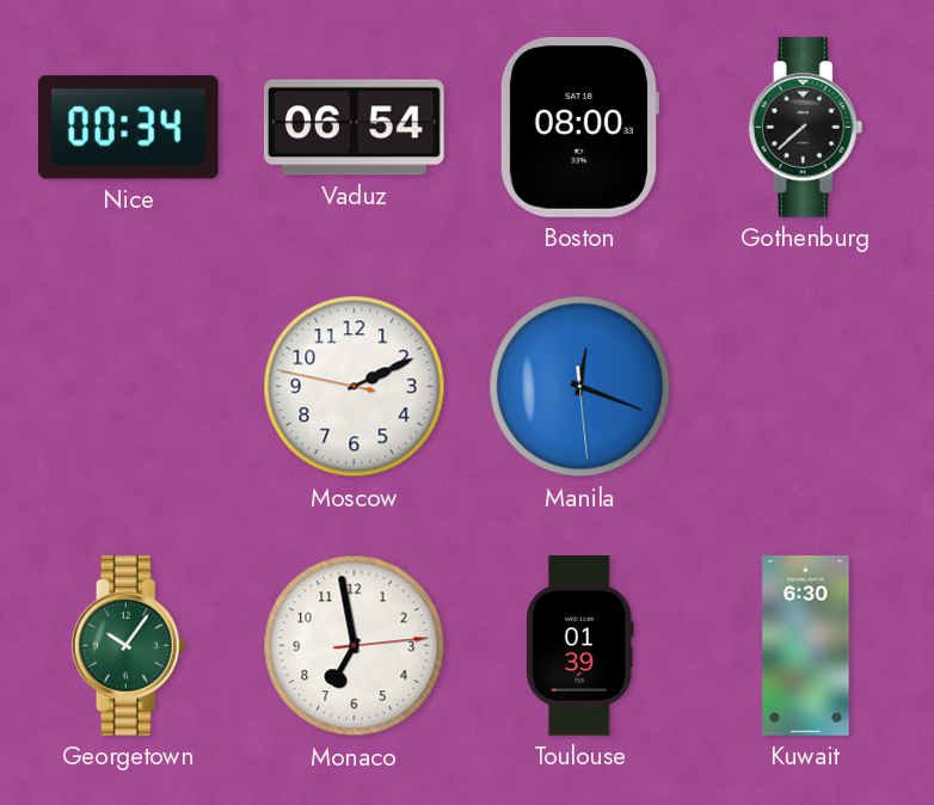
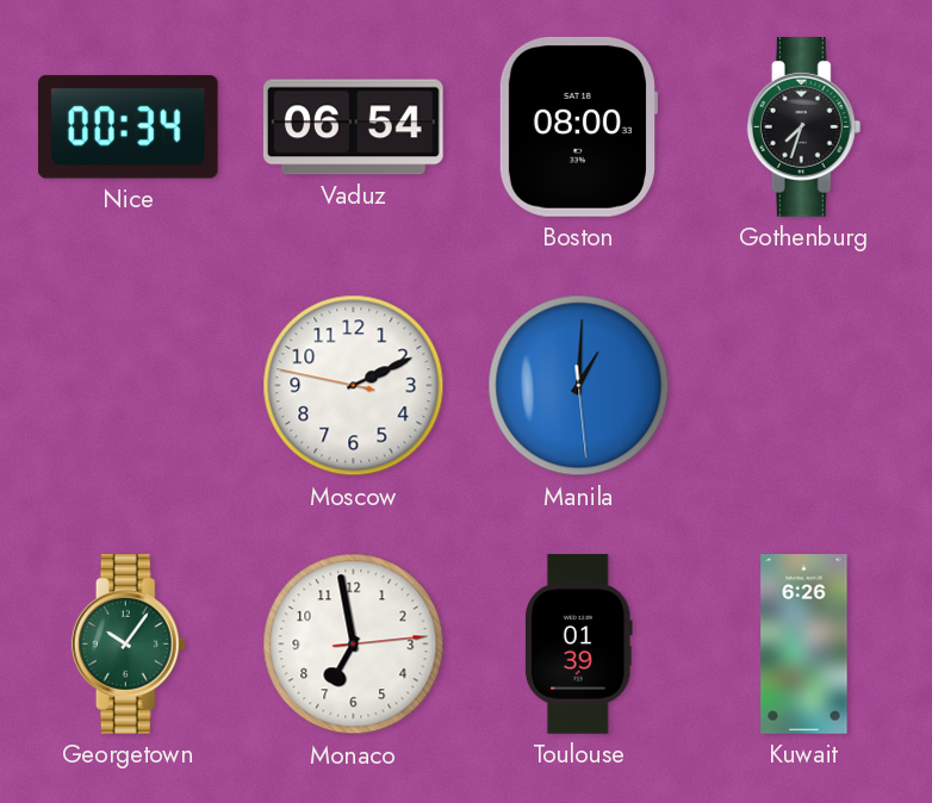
Gothenburg: 7:38 -> 7:33 (804, 127)
Manila: 12:18 -> 1:00 (579, 386)
Kuwait: 6:30 -> 6:26 (804, 645)
